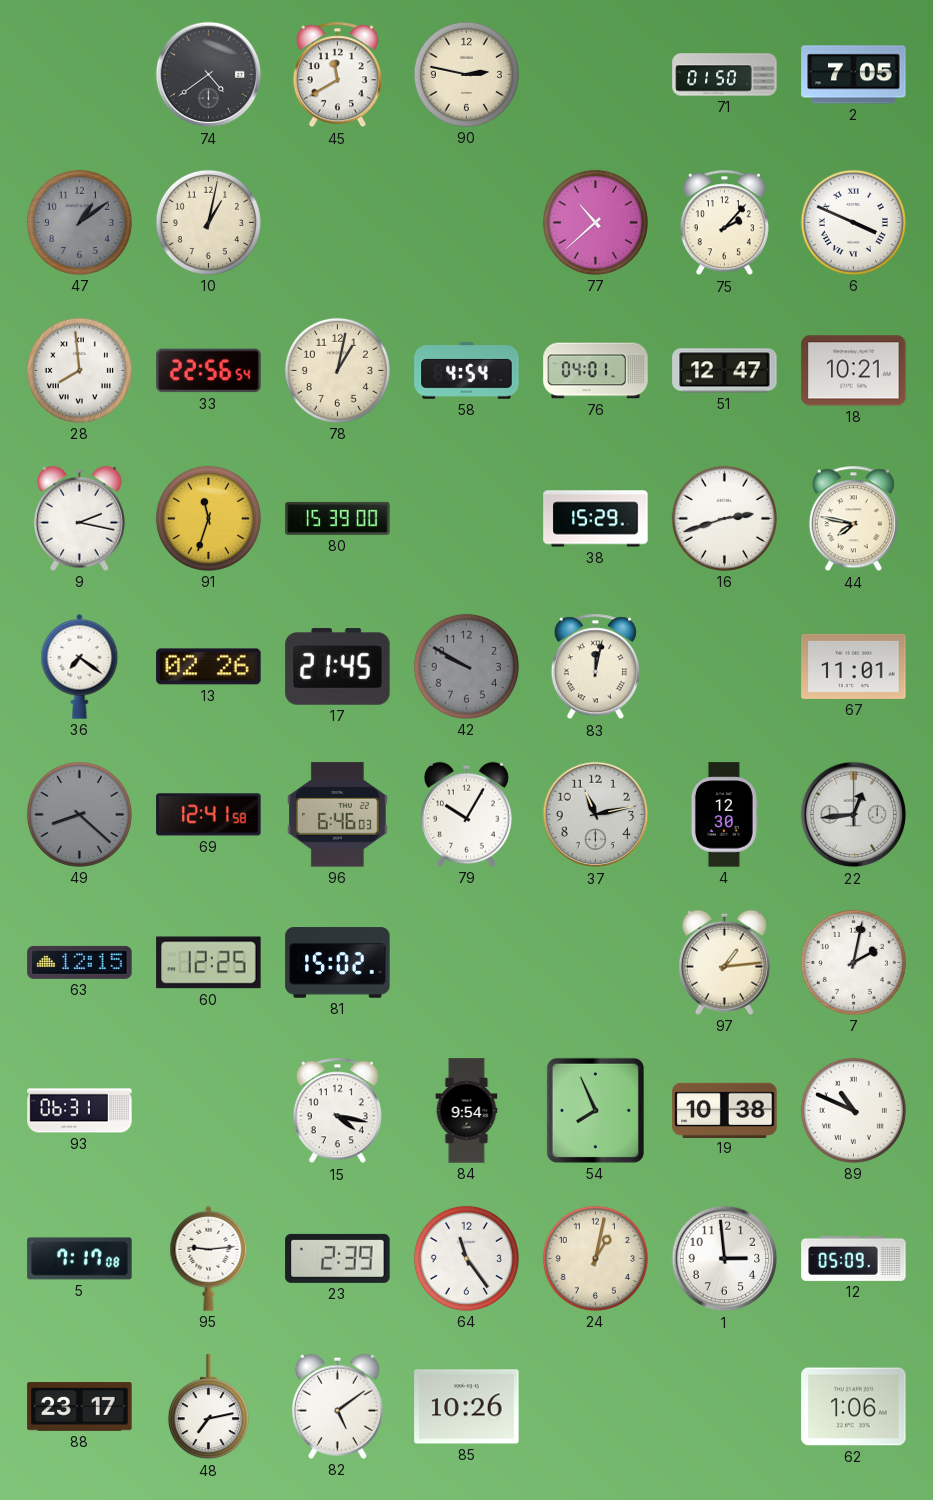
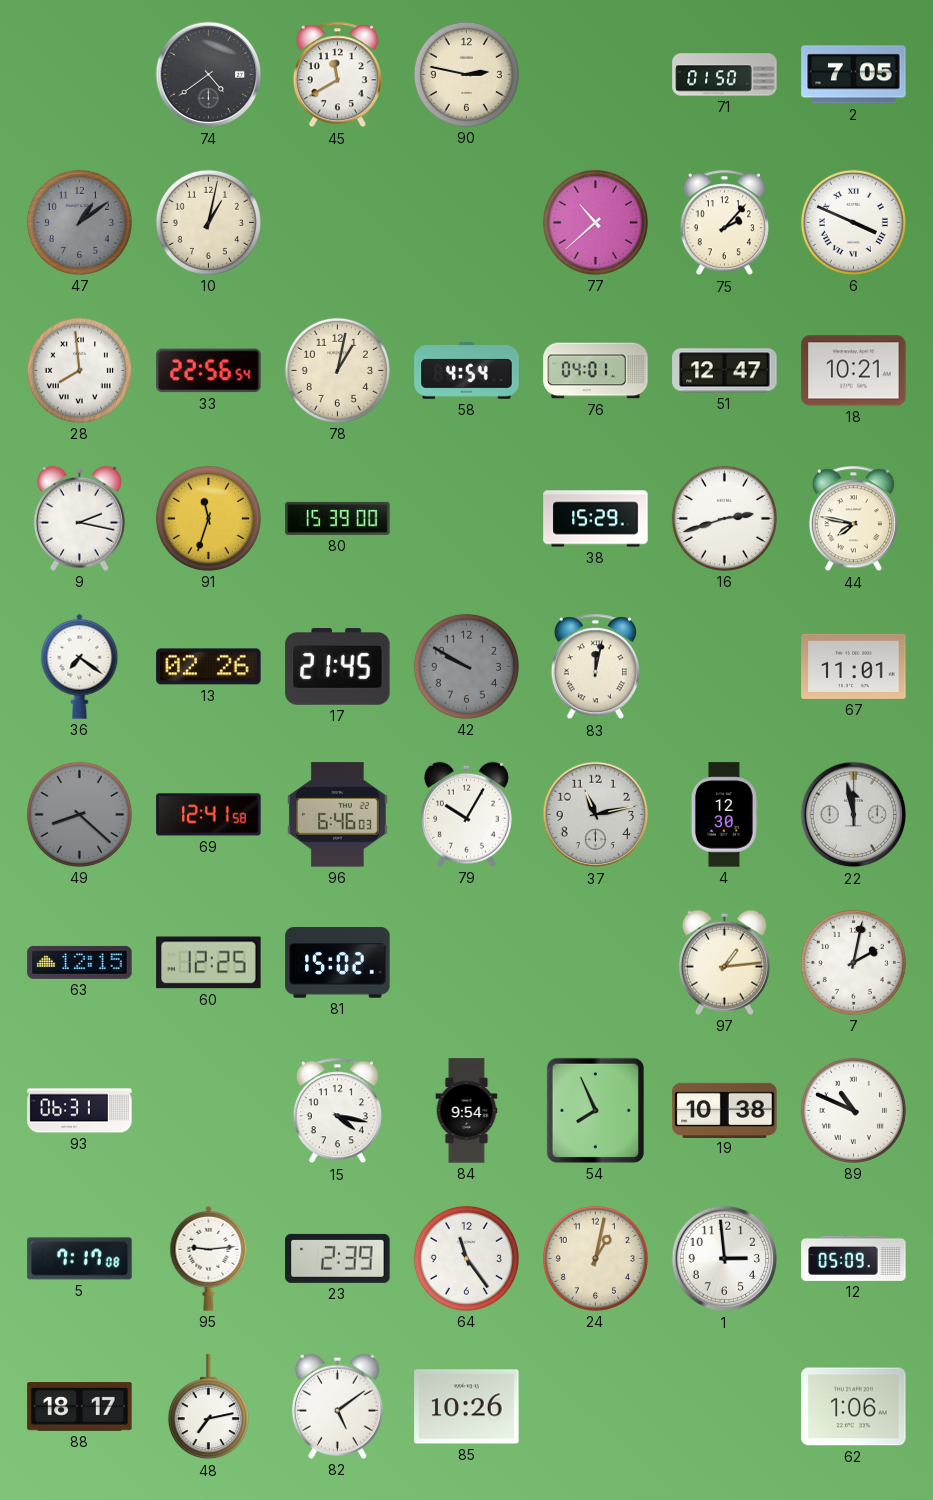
22: 12:44 -> 11:58 (854, 815)
88: 23:17 -> 18:17 (80, 1407)
